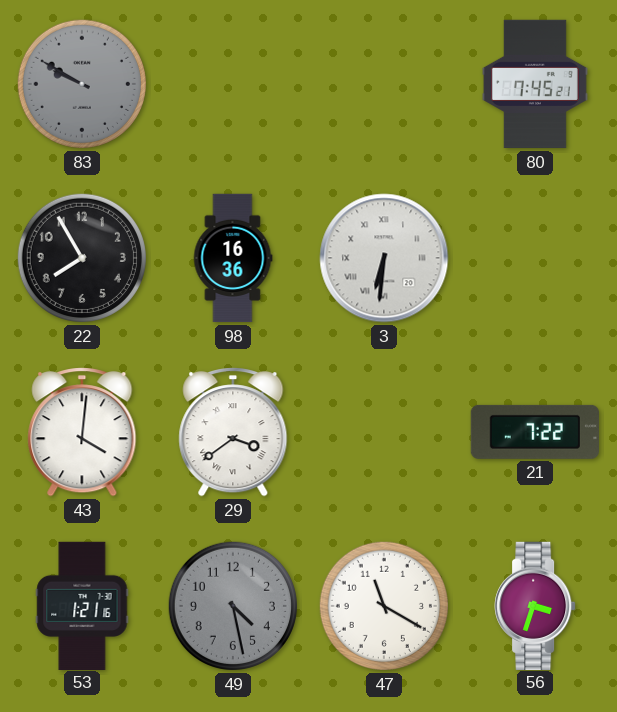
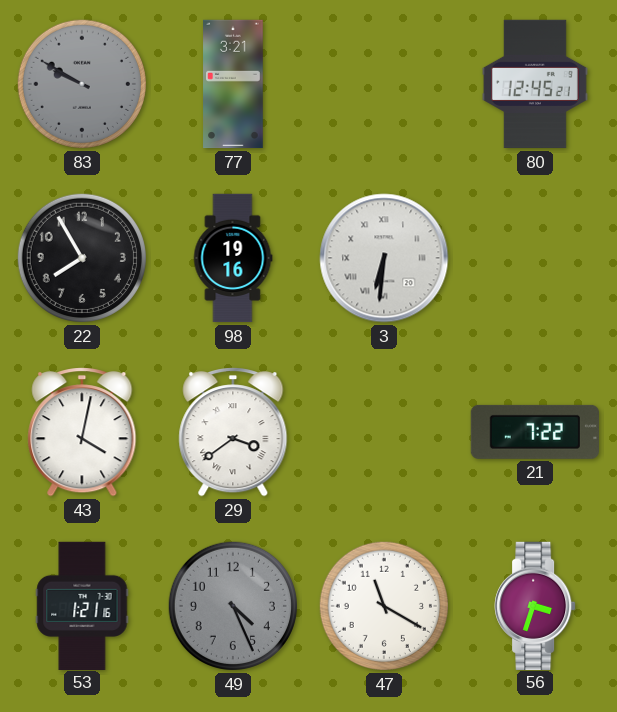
77: none -> 3:21 (233, 84)
80: 7:45 -> 12:45 (535, 84)
98: 16:36 -> 19:16 (233, 258)
43: 4:01 -> 4:02 (82, 432)
49: 4:28 -> 4:26 (233, 606)
